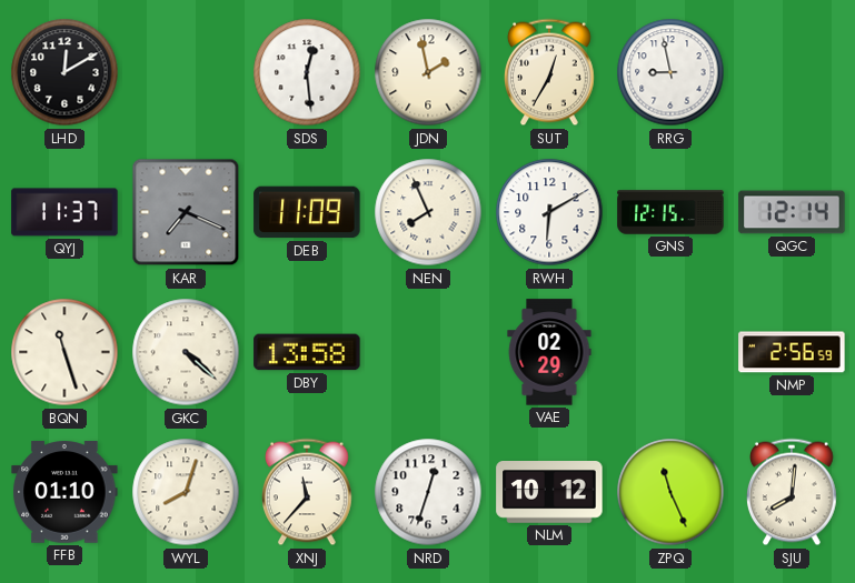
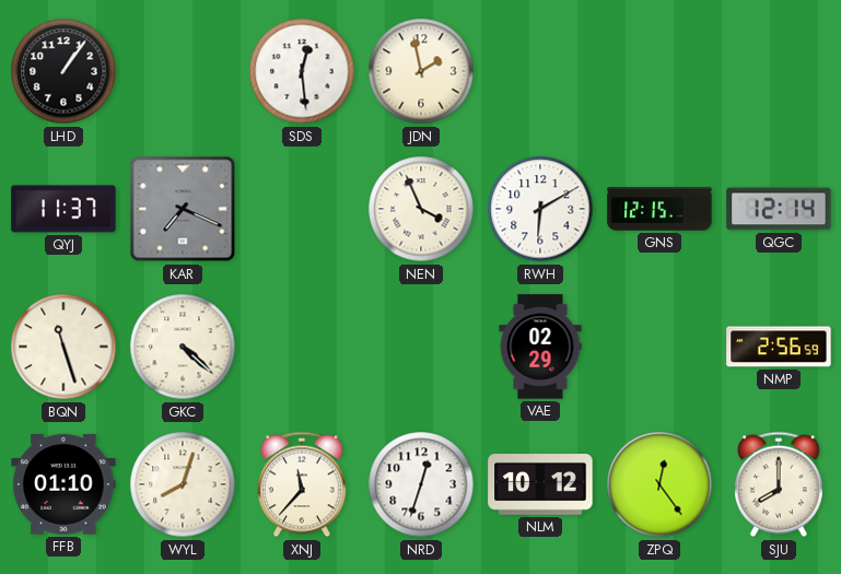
LHD: 12:10 -> 1:06 (63, 71)
SUT: 12:35 -> none (550, 72)
RRG: 8:58 -> none (670, 72)
DEB: 11:09 -> none (307, 212)
NEN: 7:56 -> 3:56 (421, 209)
DBY: 13:58 -> none (307, 352)
ZPQ: 11:26 -> 12:24 (659, 484)
SJU: 8:01 -> 8:00 (780, 484)
